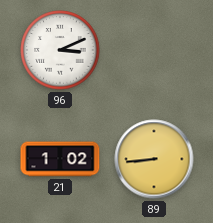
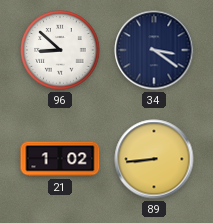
96: 3:11 -> 8:52 (60, 50)
34: none -> 3:21 (154, 50)
